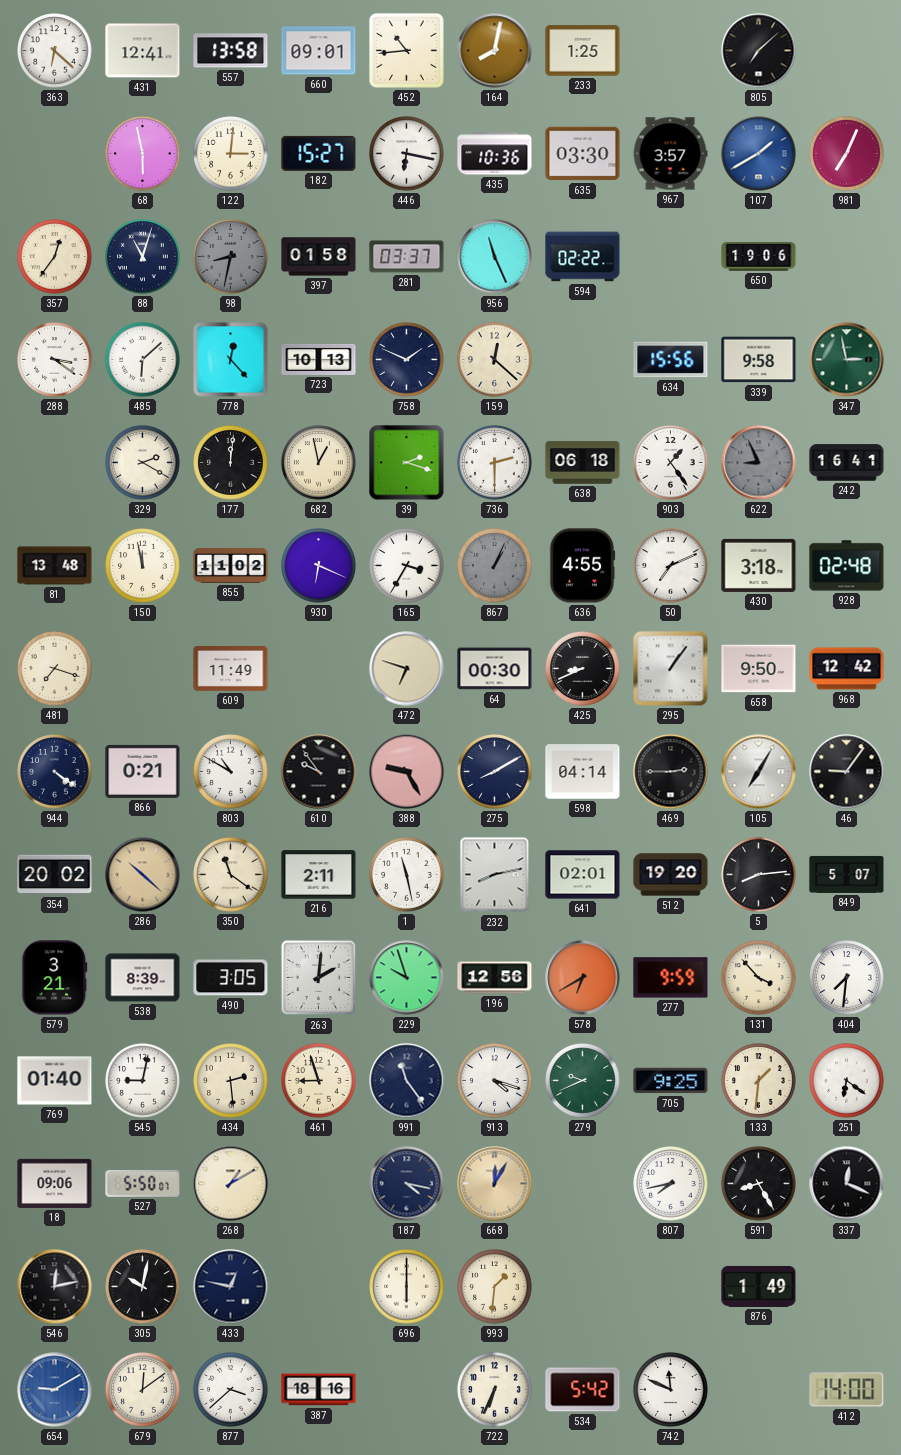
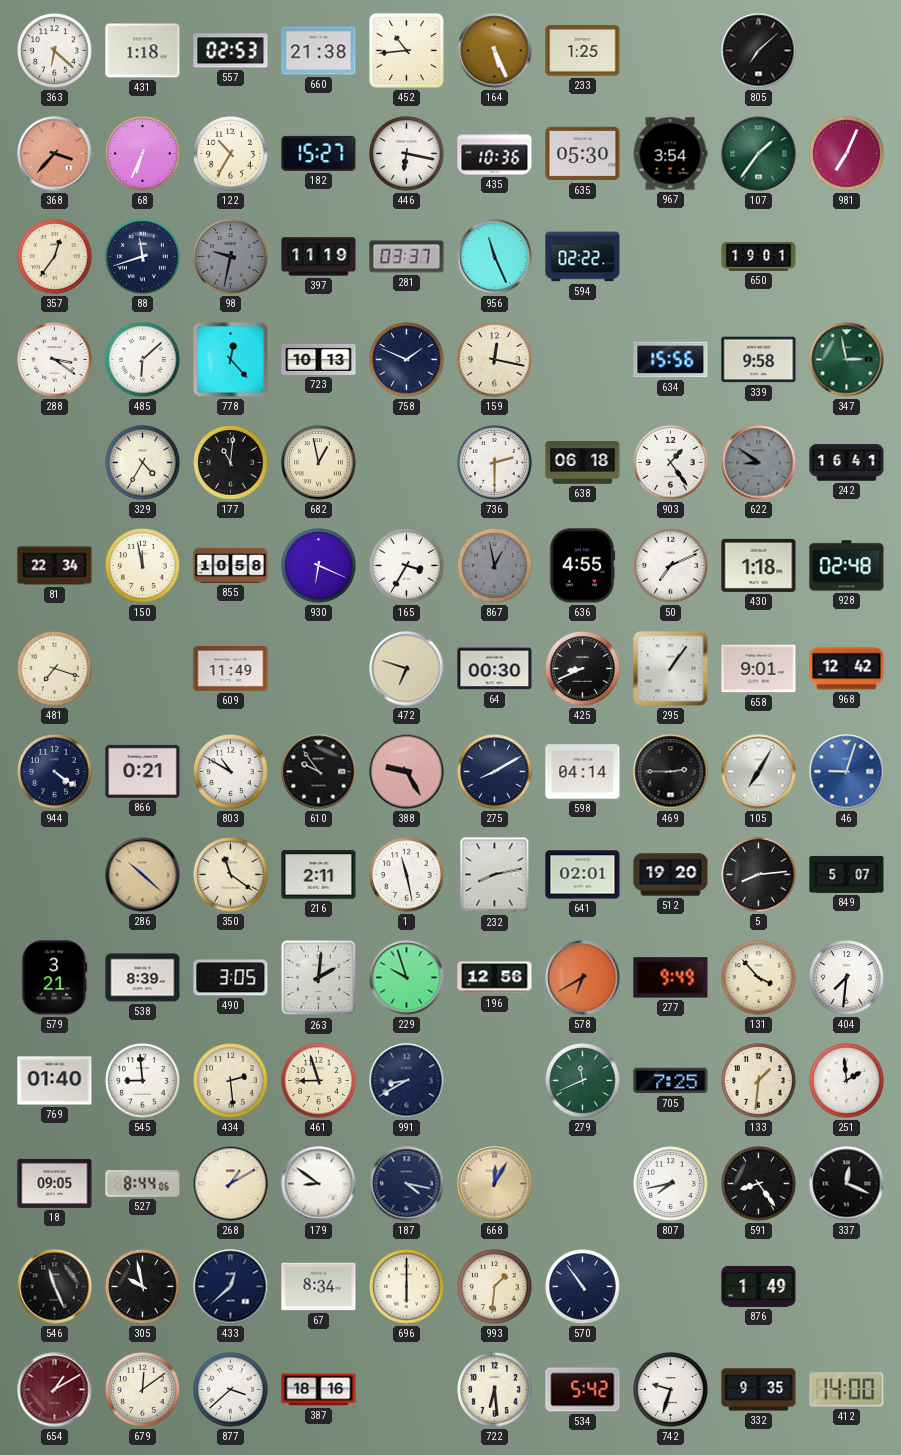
431: 12:41 -> 1:18 (143, 51)
557: 13:58 -> 02:53 (231, 51)
660: 09:01 -> 21:38 (319, 51)
164: 8:02 -> 5:26 (495, 51)
368: none -> 3:37 (55, 154)
68: 5:58 -> 6:34 (143, 154)
122: 3:01 -> 10:35 (231, 154)
635: 03:30 -> 05:30 (583, 154)
967: 3:57 -> 3:54 (670, 154)
107: 1:40 -> 1:36 (759, 154)
107 dial: blue -> green (759, 154)
88: 11:03 -> 11:42 (143, 257)
98: 8:32 -> 9:32 (231, 257)
397: 01:58 -> 11:19 (319, 257)
650: 19:06 -> 19:01 (759, 257)
159: 12:22 -> 12:17 (495, 360)
329: 2:20 -> 4:35 (143, 463)
177: 12:01 -> 11:01 (231, 463)
39: 2:18 -> none (407, 463)
622: 8:56 -> 8:51 (759, 463)
81: 13:48 -> 22:34 (55, 566)
855: 11:02 -> 10:58 (231, 565)
867: 1:04 -> 12:58 (495, 566)
430: 3:18 -> 1:18 (759, 565)
658: 9:50 -> 9:01 (759, 669)
46: 9:06 -> 9:03 (847, 772)
46 dial: black -> blue (847, 772)
354: 20:02 -> none (55, 875)
277: 9:59 -> 9:49 (671, 978)
545: 9:02 -> 8:59 (143, 1081)
991: 11:24 -> 8:40 (407, 1081)
913: 4:18 -> none (495, 1081)
279: 9:41 -> 11:41 (583, 1081)
705: 9:25 -> 7:25 (671, 1081)
251: 6:21 -> 1:59 (847, 1081)
18: 09:06 -> 09:05 (55, 1183)
527: 5:50 -> 8:44 (143, 1183)
179: none -> 8:51 (319, 1184)
591: 8:25 -> 8:24 (759, 1184)
546: 12:13 -> 11:26 (55, 1287)
305: 10:02 -> 9:58 (143, 1287)
433: 12:47 -> 12:38 (231, 1287)
67: none -> 8:34 (319, 1287)
570: none -> 10:54 (583, 1287)
654: 9:10 -> 1:10 (55, 1390)
654 dial: blue -> burgundy (55, 1390)
722: 6:34 -> 6:29 (495, 1390)
742: 11:49 -> 9:33 (671, 1390)
332: none -> 9:35 (759, 1390)
